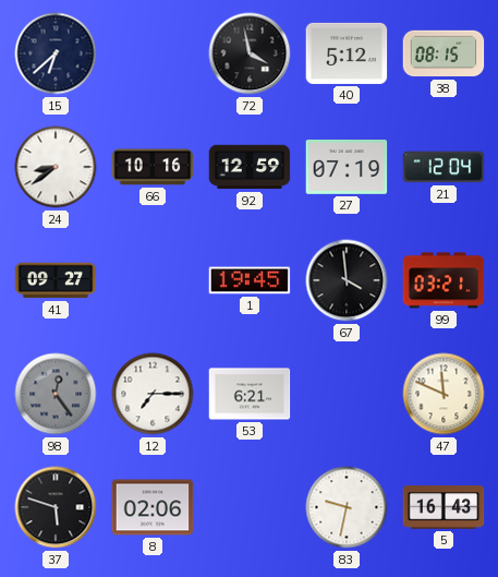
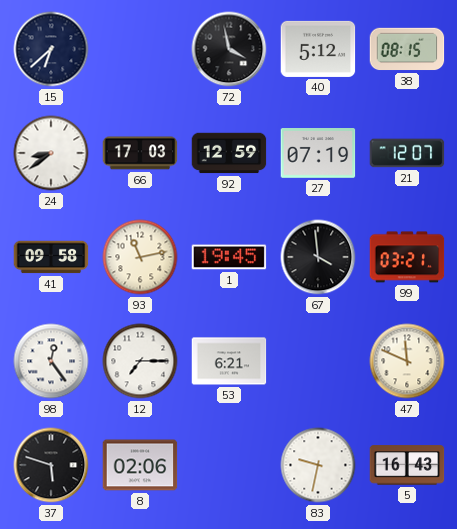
66: 10:16 -> 17:03 (140, 153)
21: 12:04 -> 12:07 (407, 153)
41: 09:27 -> 09:58 (51, 257)
93: none -> 11:13 (140, 257)
98 dial: grey -> white (51, 361)
